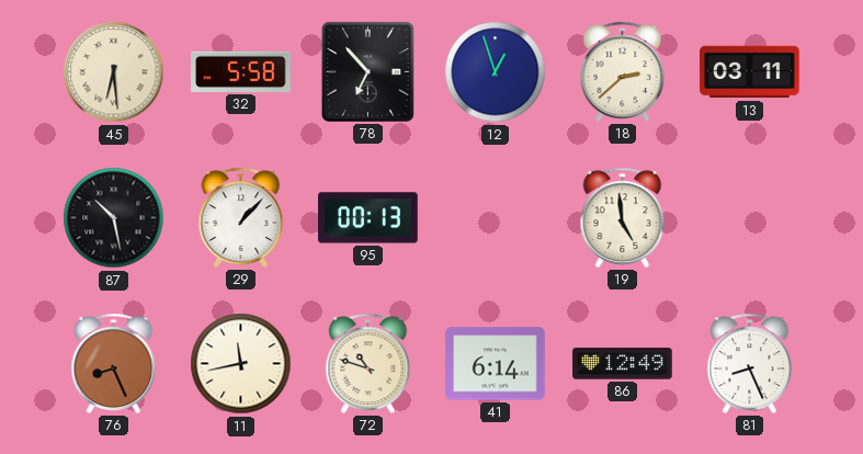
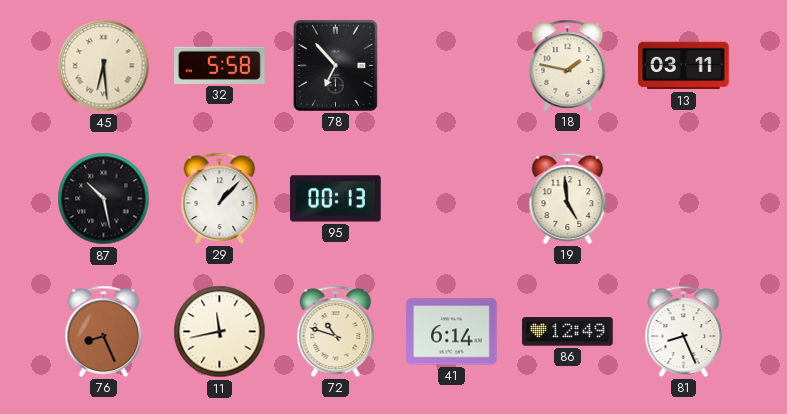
12: 12:57 -> none (496, 72)
18: 2:38 -> 1:47 (568, 65)
